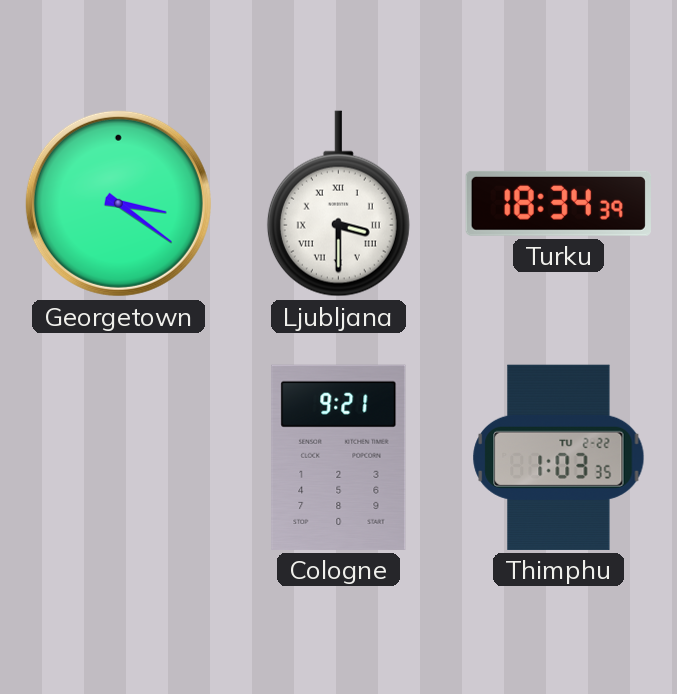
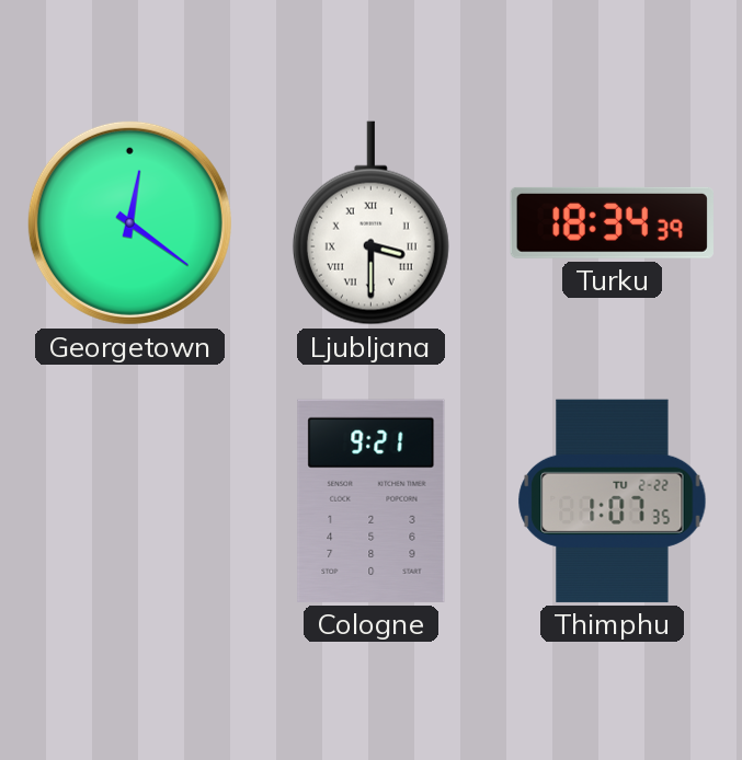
Georgetown: 3:21 -> 12:21 (129, 222)
Thimphu: 1:03 -> 1:07 (613, 500)
